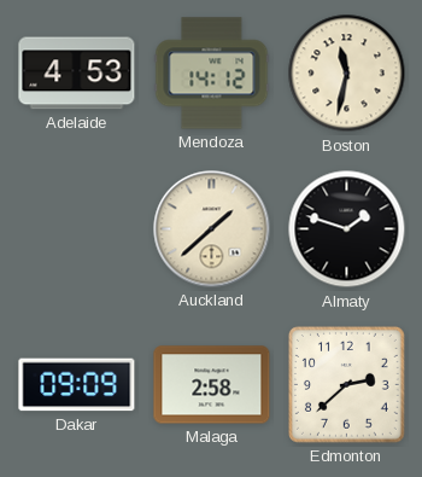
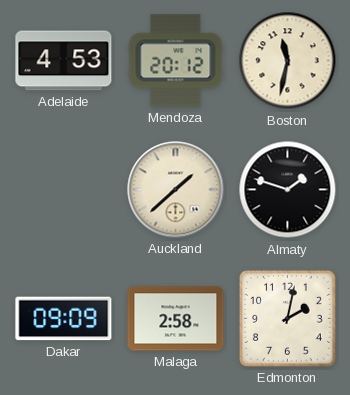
Mendoza: 14:12 -> 20:12 (176, 61)
Edmonton: 2:38 -> 2:02 (287, 318)
